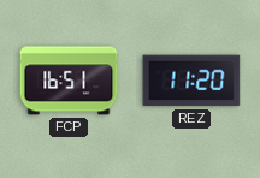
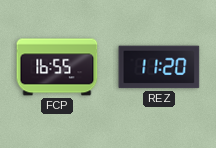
FCP: 16:51 -> 16:55 (57, 67)
